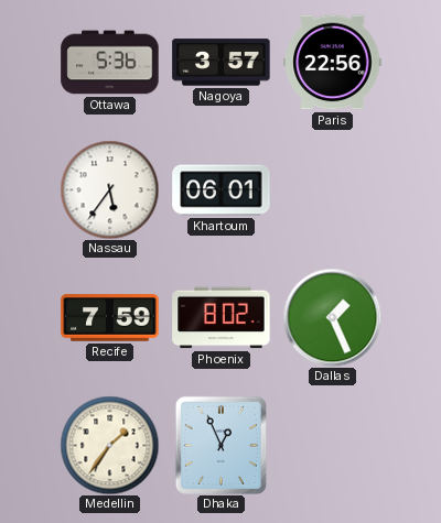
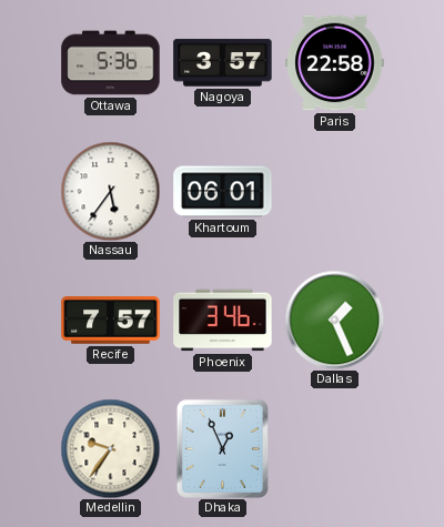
Paris: 22:56 -> 22:58 (335, 63)
Recife: 7:59 -> 7:57 (111, 321)
Phoenix: 8:02 -> 3:46 (223, 321)
Medellin: 1:36 -> 9:36 (110, 448)
